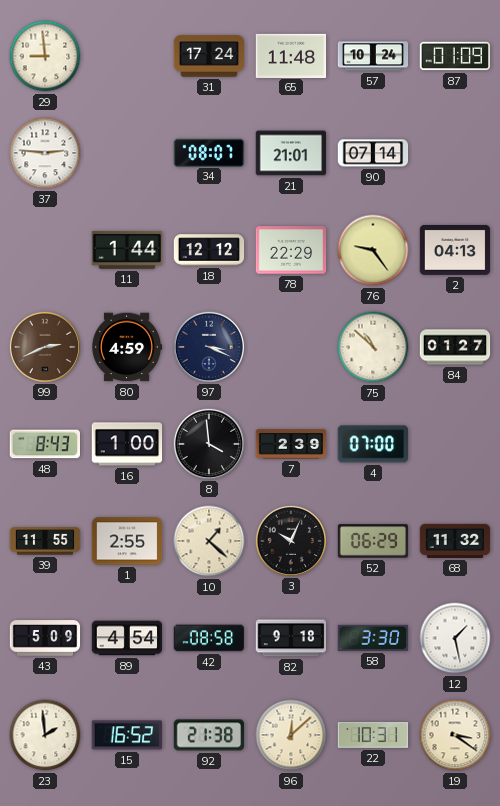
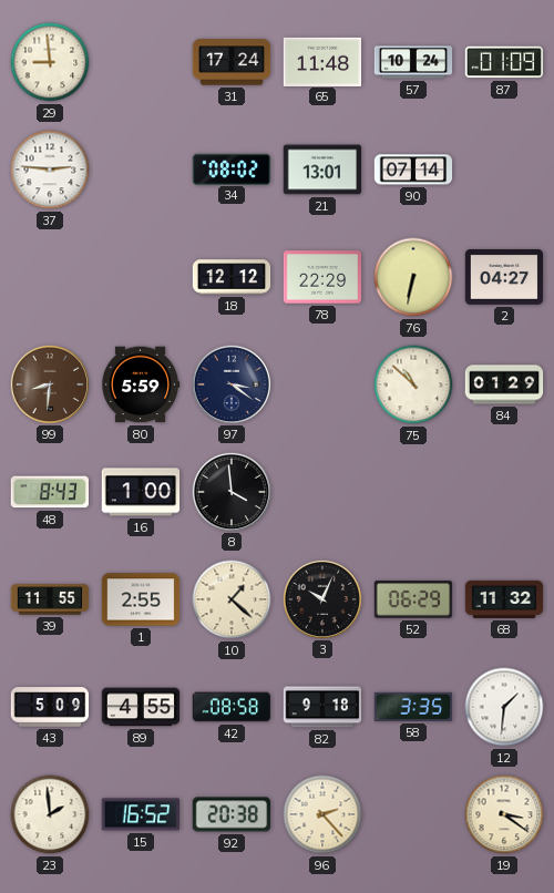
34: 08:07 -> 08:02 (232, 168)
21: 21:01 -> 13:01 (322, 170)
11: 1:44 -> none (127, 251)
76: 9:24 -> 6:32 (413, 277)
2: 04:13 -> 04:27 (504, 277)
99: 2:41 -> 8:31 (49, 383)
80: 4:59 -> 5:59 (141, 384)
97: 3:19 -> 3:21 (230, 383)
84: 01:27 -> 01:29 (504, 384)
7: 2:39 -> none (291, 444)
4: 07:00 -> none (372, 444)
89: 4:54 -> 4:55 (141, 707)
58: 3:30 -> 3:35 (412, 707)
12: 1:28 -> 1:31 (504, 707)
92: 21:38 -> 20:38 (232, 814)
96: 12:08 -> 2:23 (322, 814)
22: 10:31 -> none (373, 736)
